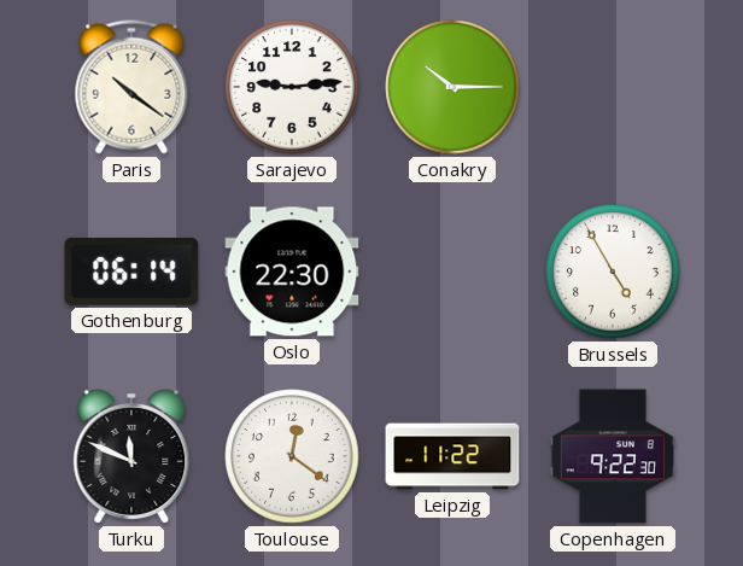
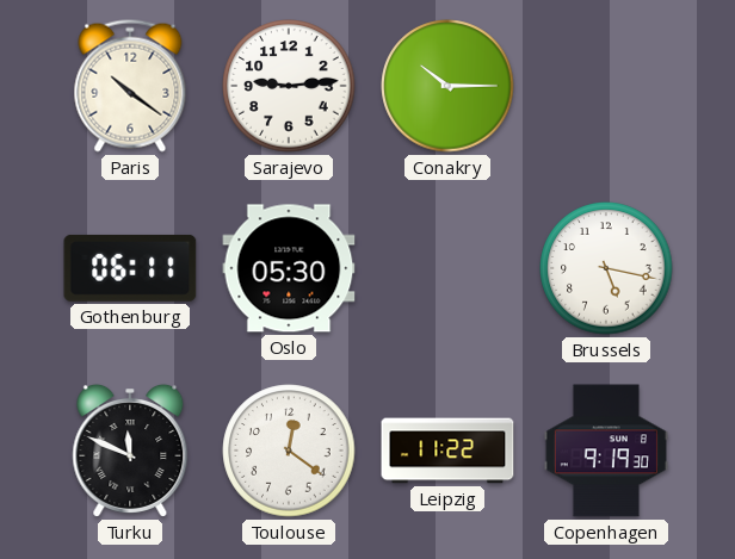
Gothenburg: 06:14 -> 06:11 (130, 268)
Oslo: 22:30 -> 05:30 (289, 268)
Brussels: 4:55 -> 5:17 (606, 268)
Copenhagen: 9:22 -> 9:19 (606, 451)
